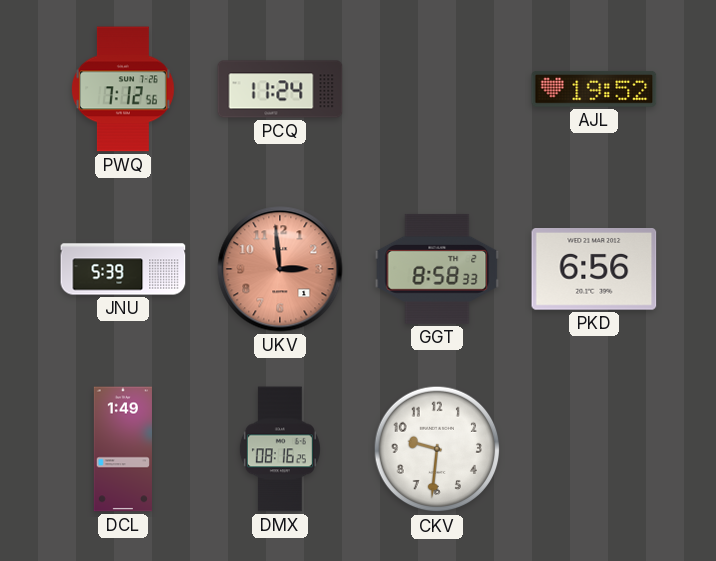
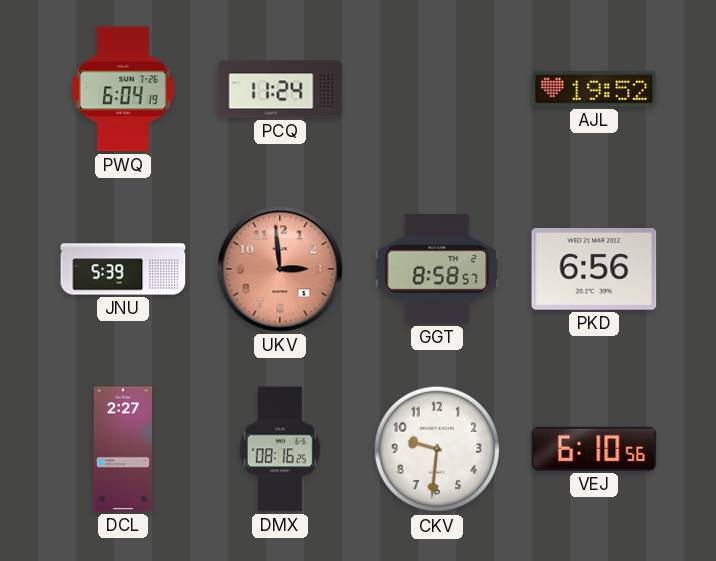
PWQ: 7:12 -> 6:04 (123, 89)
GGT: 8:58:33 -> 8:58:57 (437, 269)
DCL: 1:49 -> 2:27 (123, 449)
VEJ: none -> 6:10 (594, 449)
